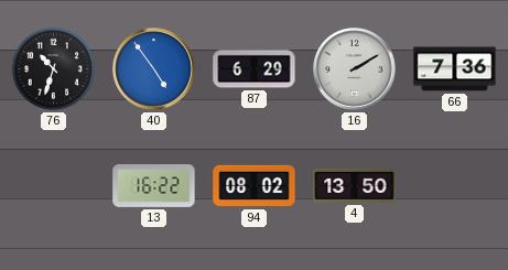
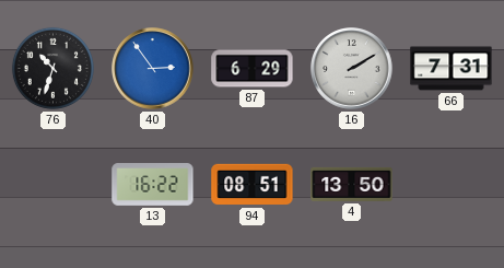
40: 4:54 -> 2:54 (153, 69)
66: 7:36 -> 7:31 (452, 69)
94: 08:02 -> 08:51 (253, 185)
